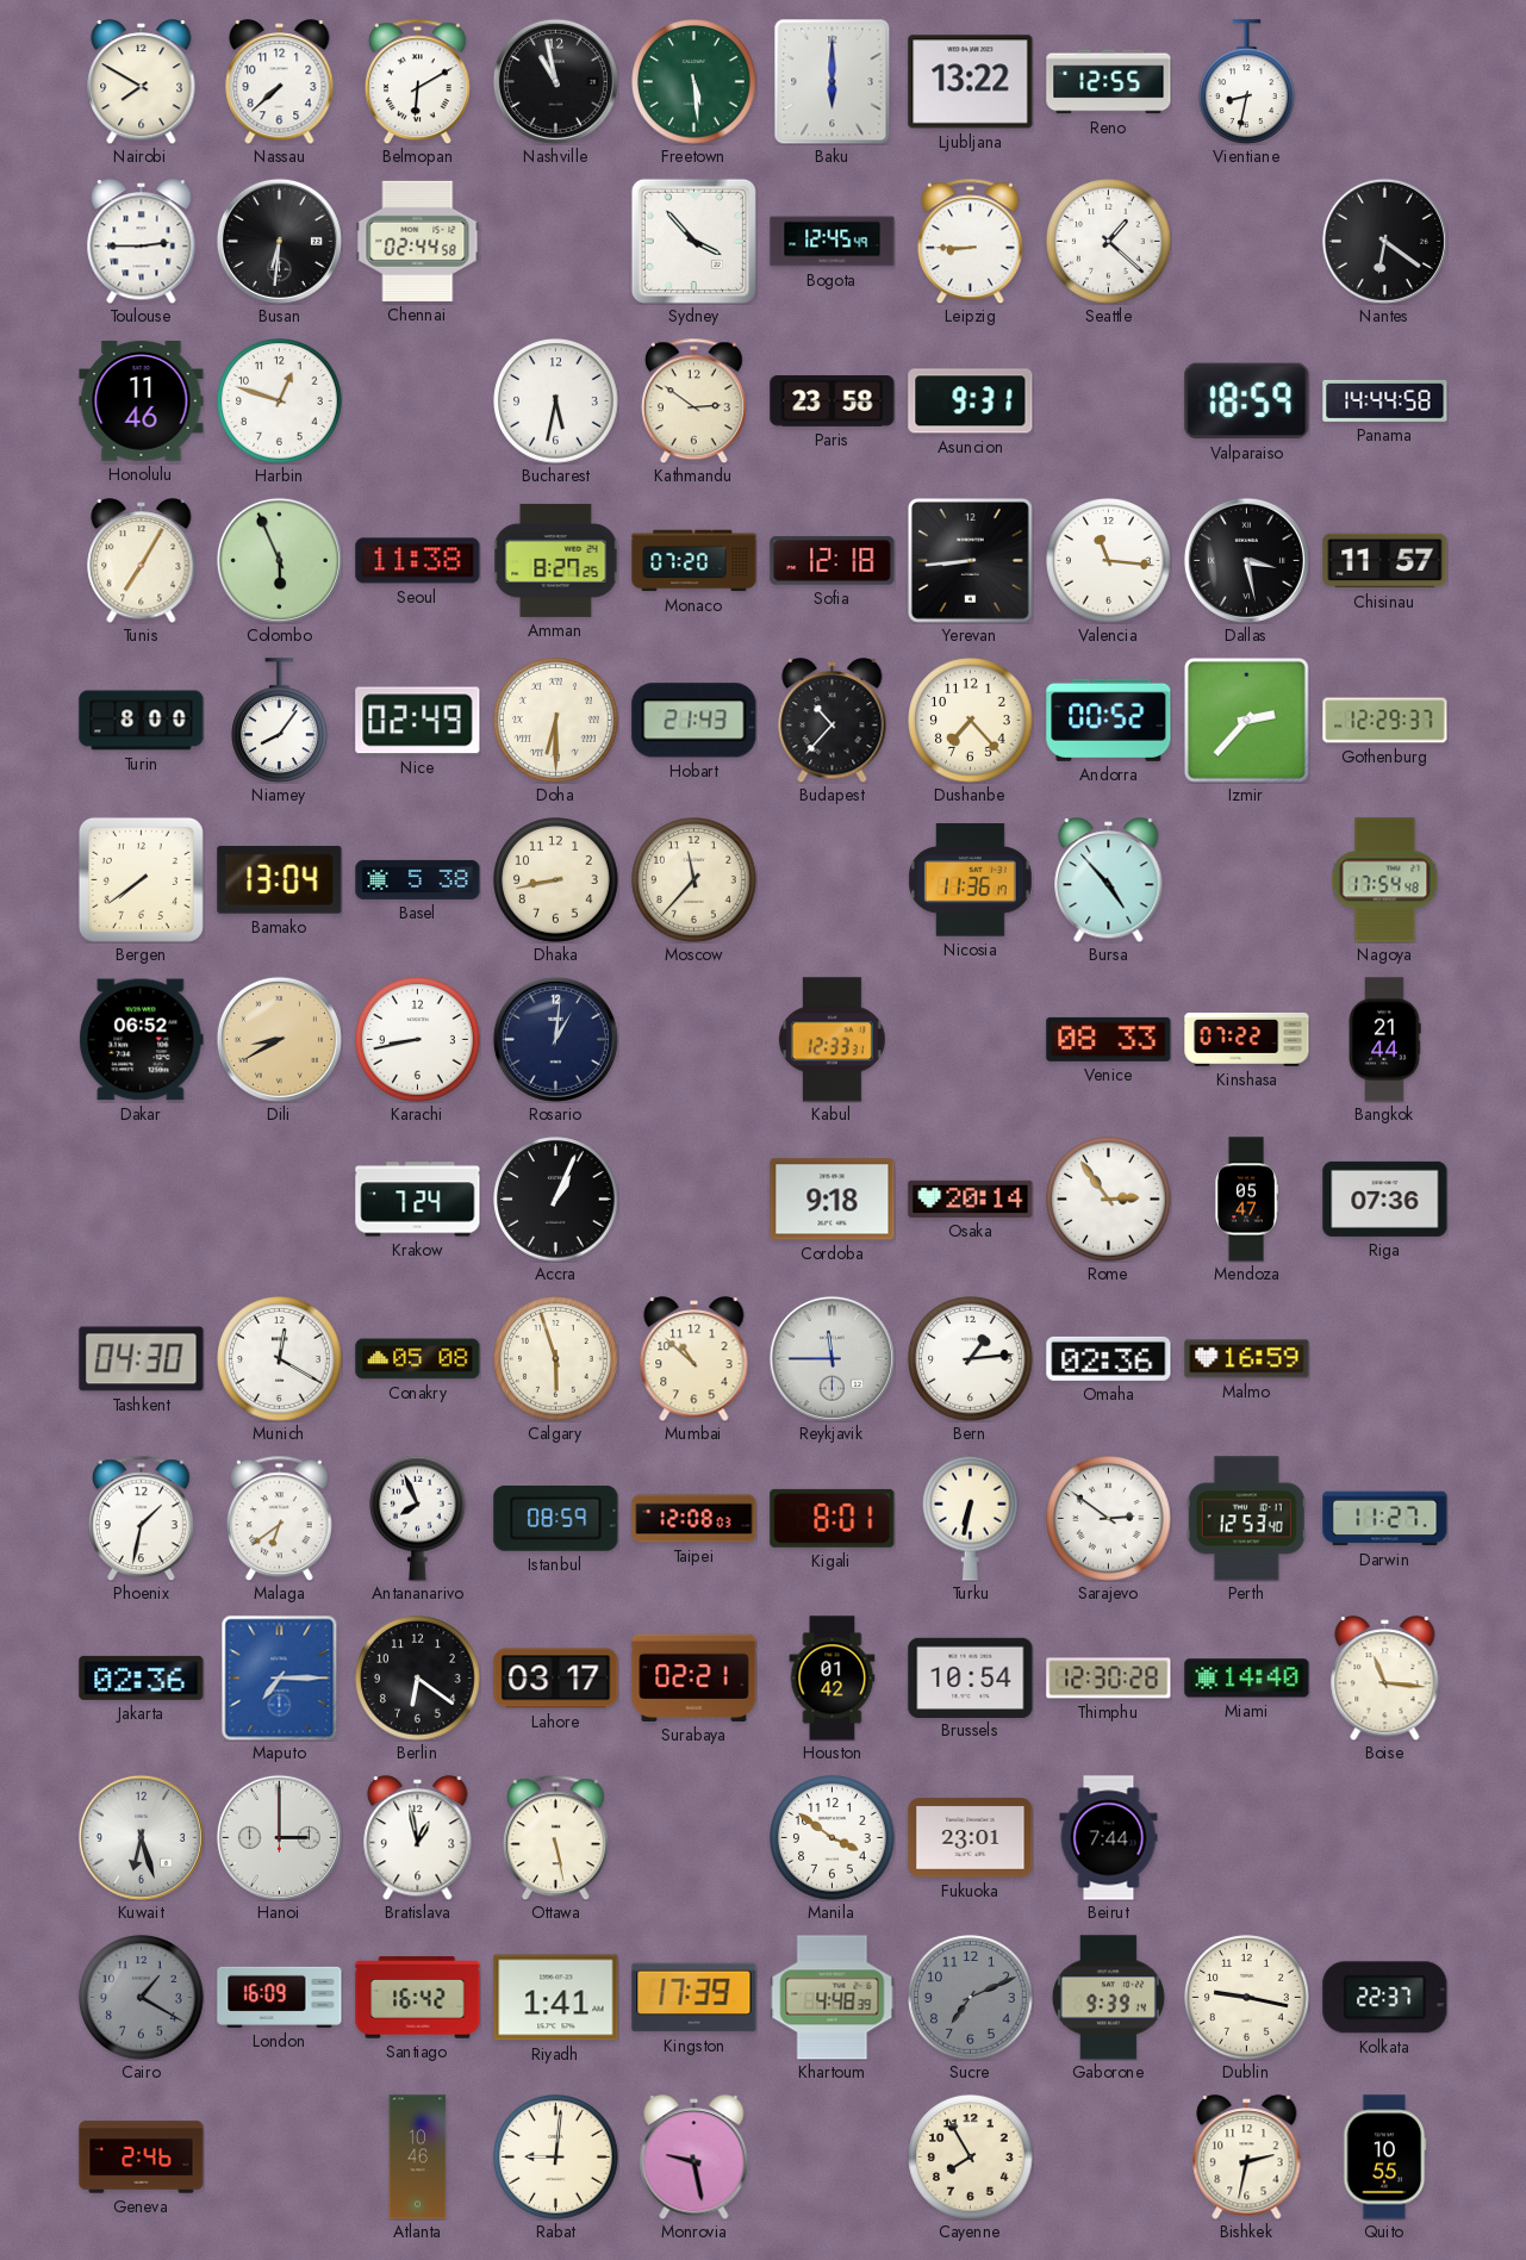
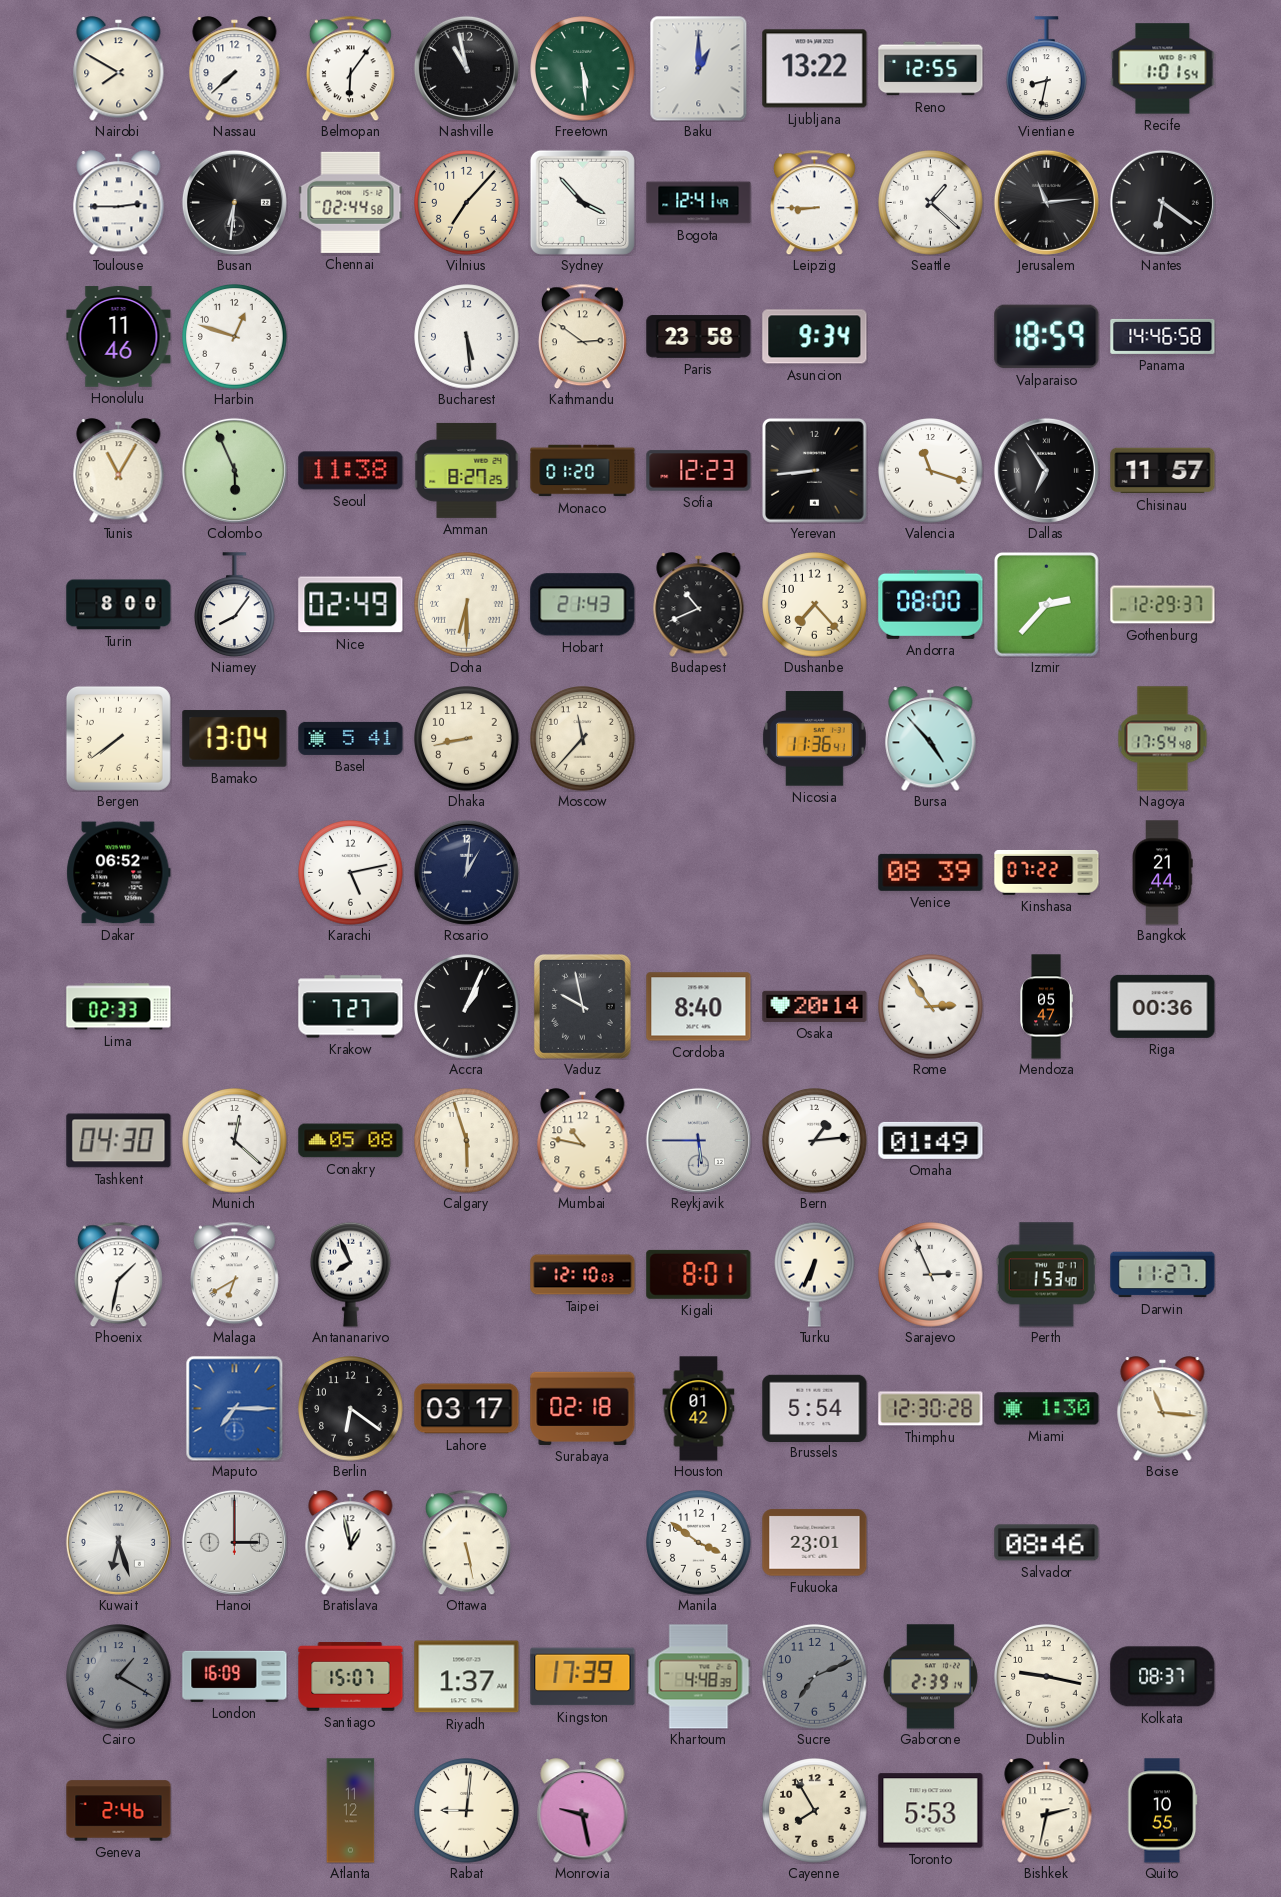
Belmopan: 6:10 -> 6:06 (350, 68)
Baku: 6:00 -> 1:00 (699, 68)
Recife: none -> 1:01 (1163, 69)
Vilnius: none -> 7:07 (467, 203)
Bogota: 12:45 -> 12:41 (699, 203)
Jerusalem: none -> 11:14 (1046, 202)
Bucharest: 5:32 -> 5:29 (467, 337)
Asuncion: 9:31 -> 9:34 (815, 337)
Panama: 14:44 -> 14:46 (1163, 336)
Tunis: 7:05 -> 11:05 (119, 471)
Monaco: 07:20 -> 01:20 (583, 471)
Sofia: 12:18 -> 12:23 (699, 471)
Valencia: 11:16 -> 11:18 (931, 471)
Dallas: 3:28 -> 6:54 (1046, 470)
Budapest: 10:37 -> 10:41 (699, 605)
Andorra: 00:52 -> 08:00 (931, 604)
Basel: 5:38 -> 5:41 (351, 738)
Nicosia: 11:36:17 -> 11:36:41 (814, 739)
Dili: 8:40 -> none (279, 1039)
Karachi: 8:43 -> 5:13 (351, 873)
Kabul: 12:33 -> none (831, 1040)
Venice: 08:33 -> 08:39 (931, 872)
Lima: none -> 02:33 (119, 1007)
Krakow: 7:24 -> 7:27 (351, 1007)
Vaduz: none -> 9:58 (582, 1006)
Cordoba: 9:18 -> 8:40 (699, 1007)
Riga: 07:36 -> 00:36 (1163, 1006)
Munich: 12:20 -> 12:22 (235, 1141)
Mumbai: 10:52 -> 10:47 (583, 1141)
Reykjavik: 11:45 -> 5:45 (698, 1140)
Omaha: 02:36 -> 01:49 (931, 1140)
Malmo: 16:59 -> none (1247, 1359)
Malaga: 6:39 -> 6:40 (234, 1274)
Istanbul: 08:59 -> none (556, 1518)
Taipei: 12:08 -> 12:10 (583, 1275)
Turku: 6:32 -> 6:34 (815, 1274)
Sarajevo: 2:51 -> 2:56 (931, 1275)
Perth: 12:53 -> 1:53 (1046, 1275)
Jakarta: 02:36 -> none (142, 1677)
Surabaya: 02:21 -> 02:18 (583, 1408)
Brussels: 10:54 -> 5:54 (815, 1408)
Miami: 14:40 -> 1:30 (1047, 1409)
Beirut: 7:44 -> none (1109, 1838)
Salvador: none -> 08:46 (1047, 1543)
Santiago: 16:42 -> 15:07 (351, 1677)
Riyadh: 1:41 -> 1:37 (467, 1677)
Gaborone: 9:39 -> 2:39 (930, 1677)
Kolkata: 22:37 -> 08:37 (1163, 1677)
Atlanta: 10:46 -> 11:12 (351, 1811)
Toronto: none -> 5:53 (931, 1811)
